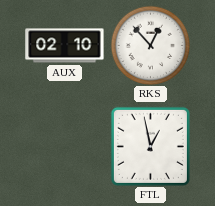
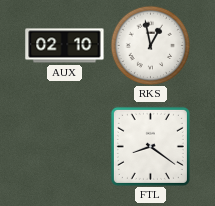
RKS: 12:53 -> 12:58 (150, 45)
FTL: 12:58 -> 8:21 (150, 146)
